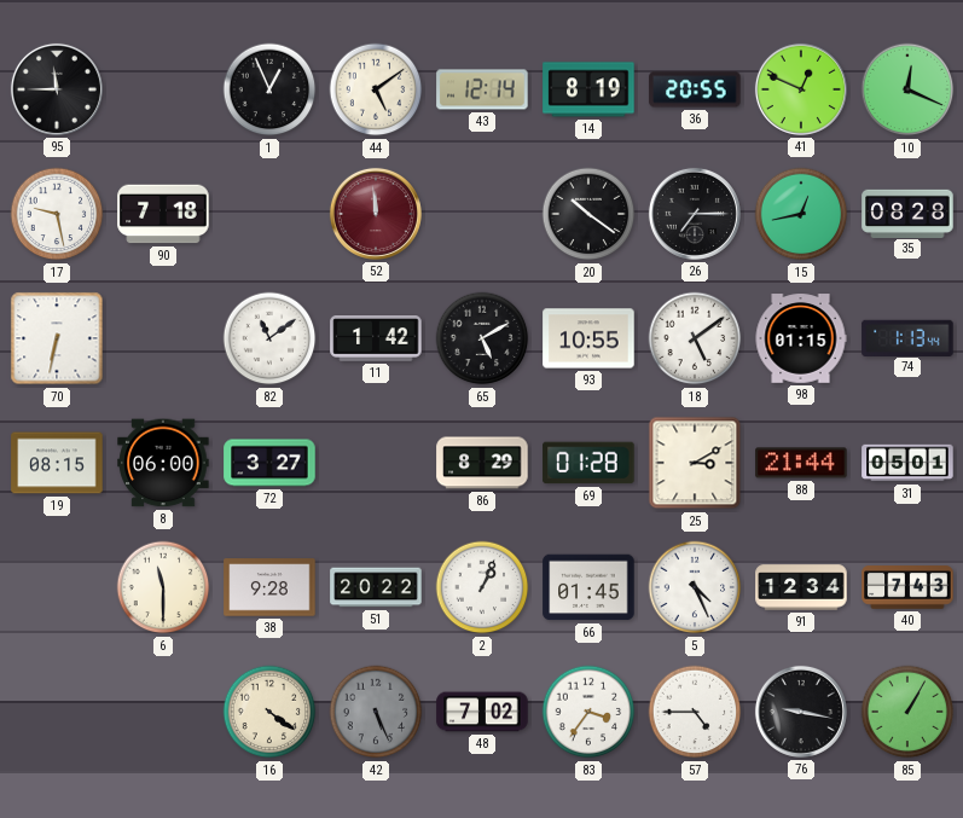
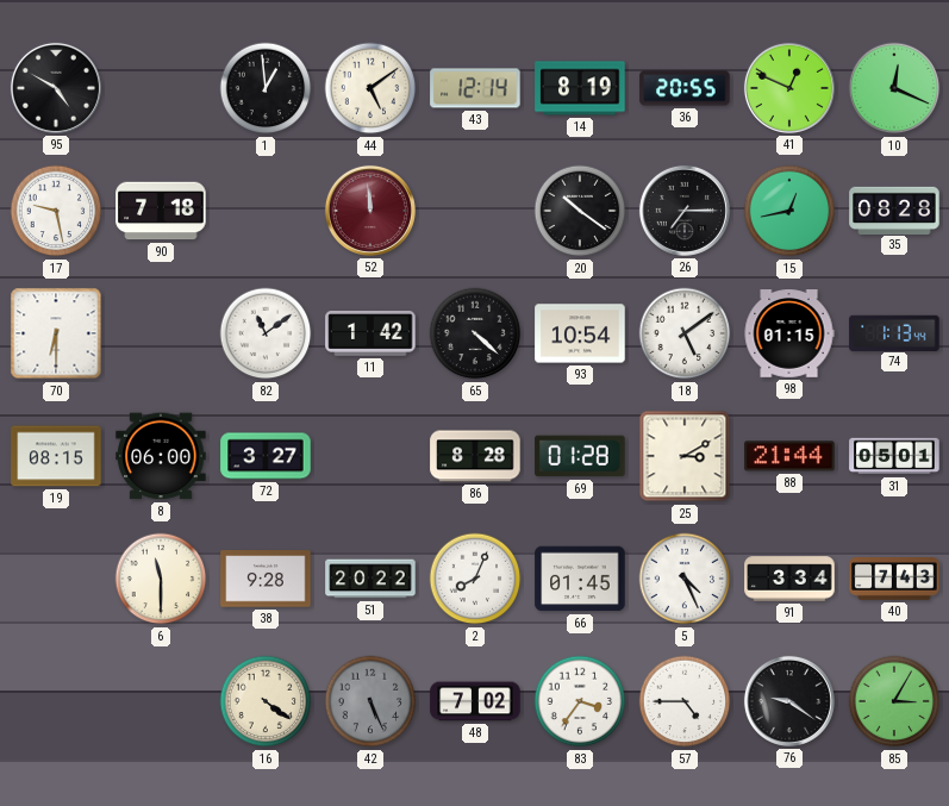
95: 11:45 -> 4:50 (56, 88)
1: 12:56 -> 12:59 (266, 88)
70: 6:32 -> 6:30 (56, 333)
65: 5:10 -> 4:22 (475, 333)
93: 10:55 -> 10:54 (580, 333)
86: 8:29 -> 8:28 (475, 456)
2: 1:04 -> 8:04 (475, 579)
91: 12:34 -> 3:34 (789, 579)
76: 9:17 -> 9:21 (789, 701)
85: 1:05 -> 3:05 (894, 701)
